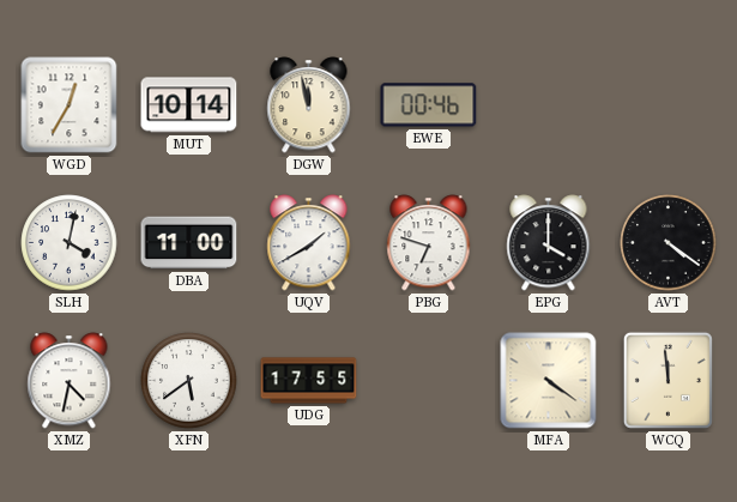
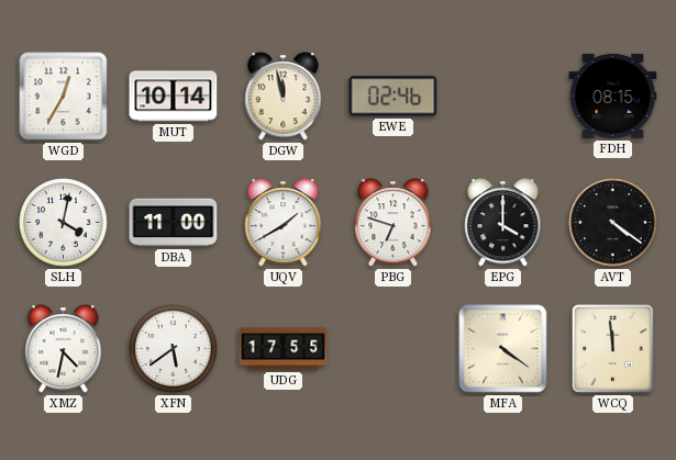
EWE: 00:46 -> 02:46 (394, 97)
FDH: none -> 08:15 (613, 96)
